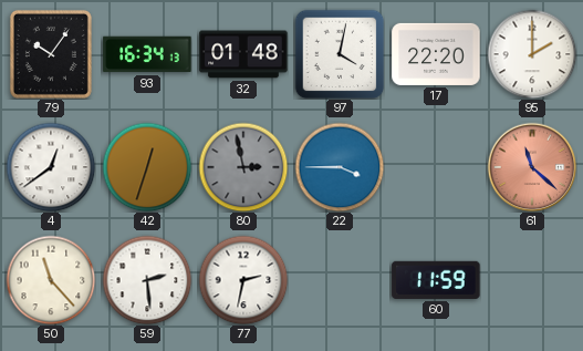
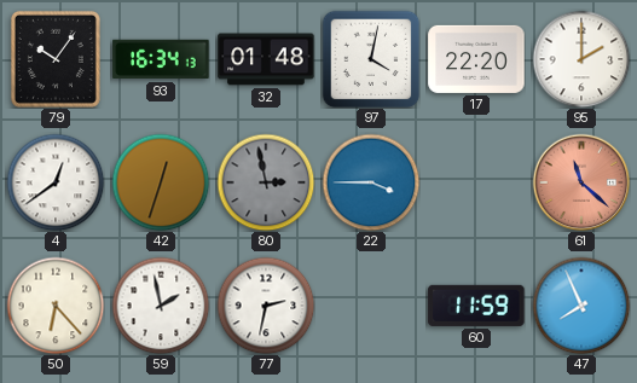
50: 11:23 -> 6:23 (56, 306)
59: 2:29 -> 1:58 (161, 306)
47: none -> 7:56 (581, 306)
